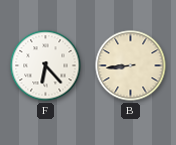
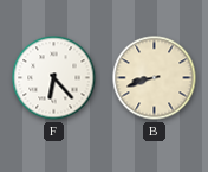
B: 8:44 -> 8:42 (155, 78)
